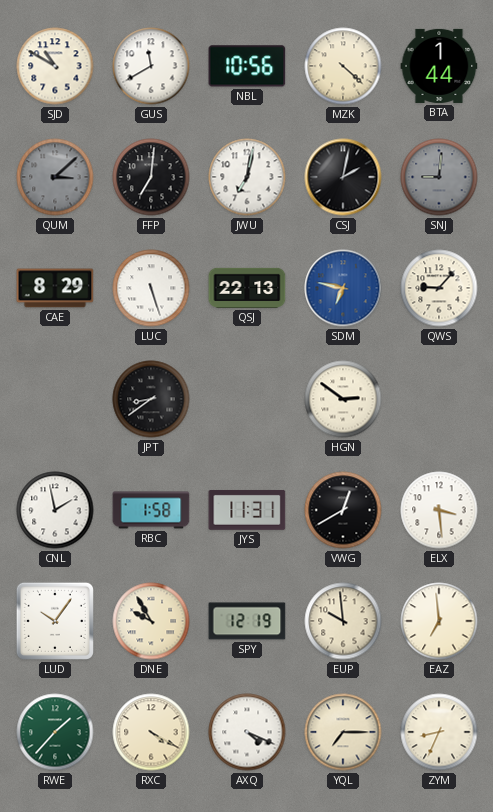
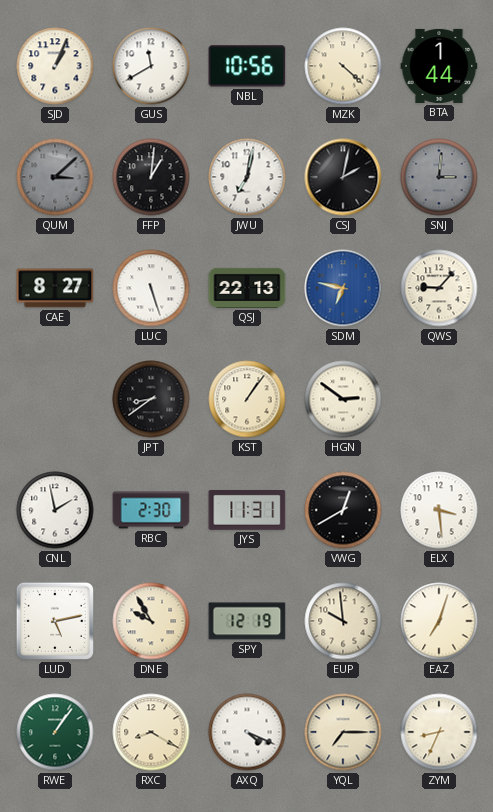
SJD: 10:50 -> 1:04 (55, 66)
FFP: 7:01 -> 1:01 (151, 177)
SNJ: 9:01 -> 3:01 (439, 177)
CAE: 8:29 -> 8:27 (55, 288)
KST: none -> 1:06 (247, 399)
RBC: 1:58 -> 2:30 (151, 510)
LUD: 10:06 -> 5:13 (55, 621)
EAZ: 6:59 -> 7:03 (439, 621)
RWE: 1:37 -> 1:06 (55, 732)
RXC: 4:20 -> 8:20 (151, 732)
